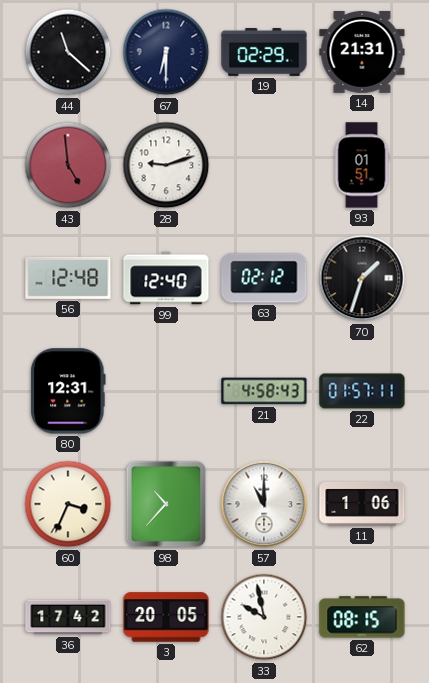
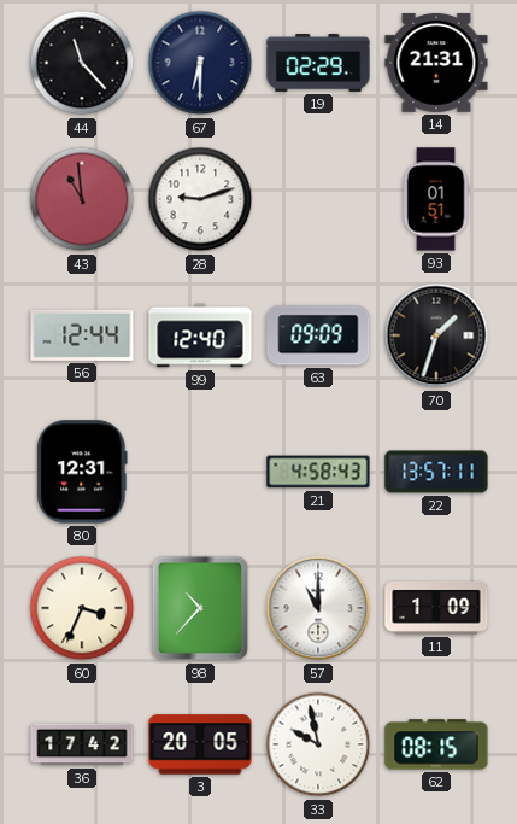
44: 11:22 -> 11:23 (82, 63)
43: 4:59 -> 10:59 (82, 199)
56: 12:48 -> 12:44 (82, 335)
63: 02:12 -> 09:09 (318, 335)
22: 01:57 -> 13:57 (436, 472)
11: 1:06 -> 1:09 (436, 608)
